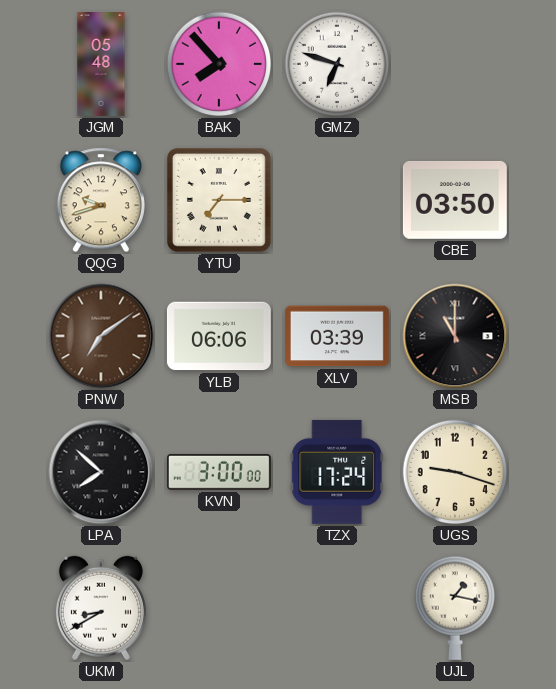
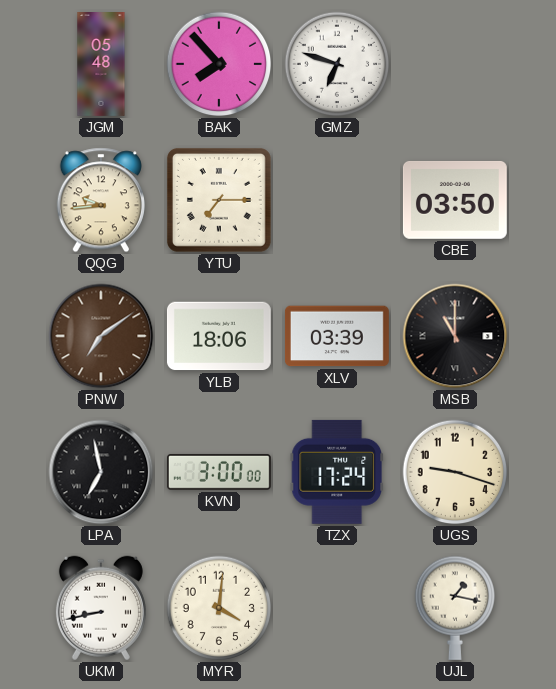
QQG: 9:42 -> 9:44 (101, 200)
YLB: 06:06 -> 18:06 (219, 336)
LPA: 7:52 -> 6:58 (101, 472)
UKM: 8:40 -> 8:43 (101, 608)
MYR: none -> 4:01 (219, 608)
